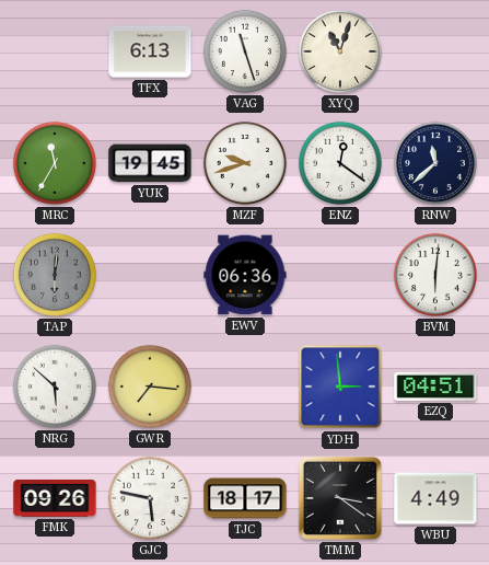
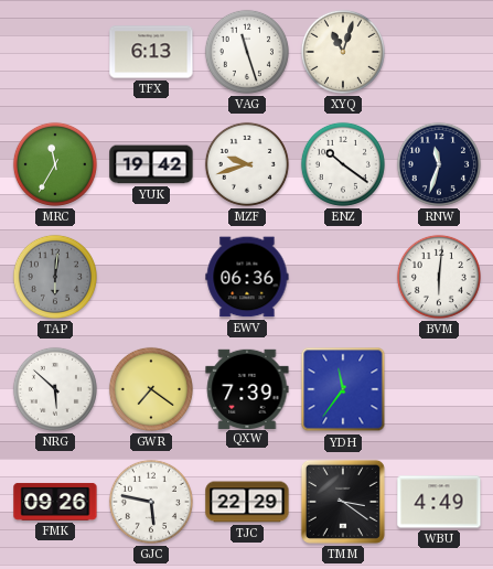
YUK: 19:45 -> 19:42 (151, 164)
ENZ: 12:21 -> 10:21 (343, 164)
RNW: 11:38 -> 11:33 (439, 164)
GWR: 7:16 -> 7:21 (151, 389)
QXW: none -> 7:39 (247, 388)
YDH: 2:59 -> 11:36 (343, 389)
EZQ: 04:51 -> none (435, 387)
TJC: 18:17 -> 22:29 (247, 502)
